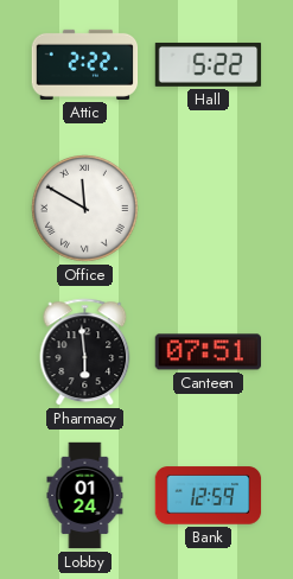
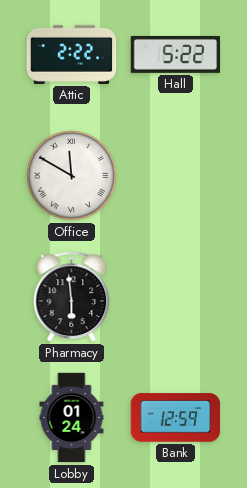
Canteen: 07:51 -> none (208, 352)
